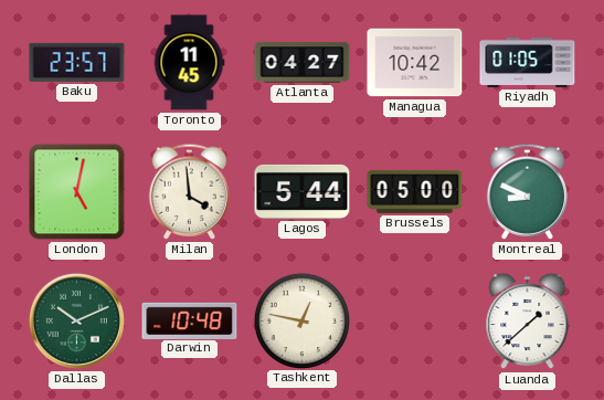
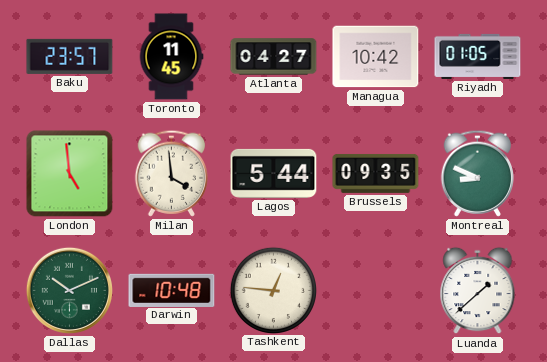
London: 5:02 -> 4:59 (70, 174)
Brussels: 05:00 -> 09:35 (376, 173)
Tashkent: 12:47 -> 12:46 (273, 290)
